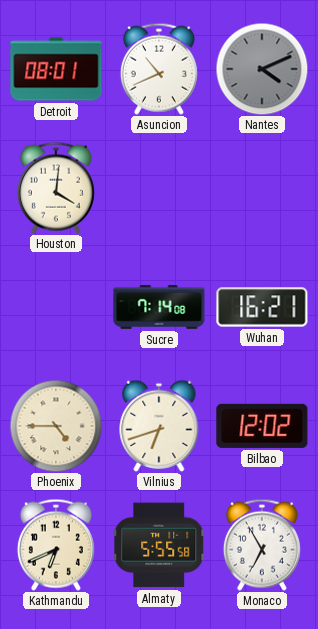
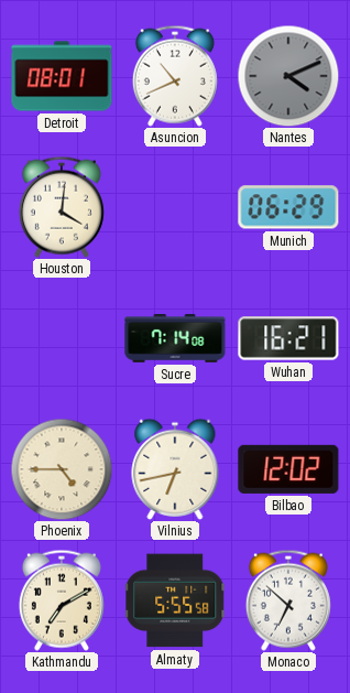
Munich: none -> 06:29 (288, 207)
Vilnius: 6:42 -> 6:43 (175, 469)
Kathmandu: 6:41 -> 7:10 (62, 600)
Monaco: 6:55 -> 6:52 (288, 600)
